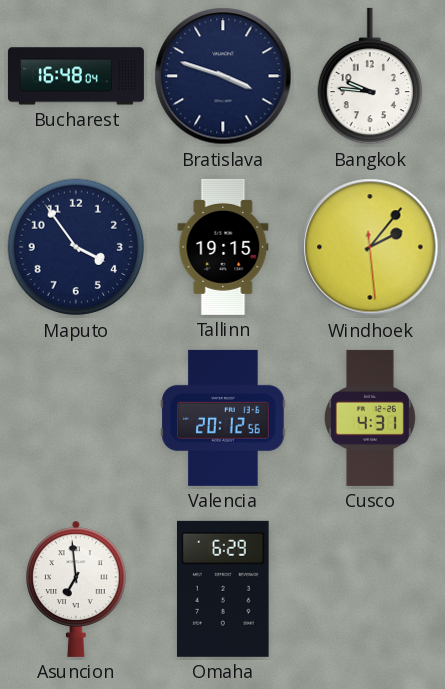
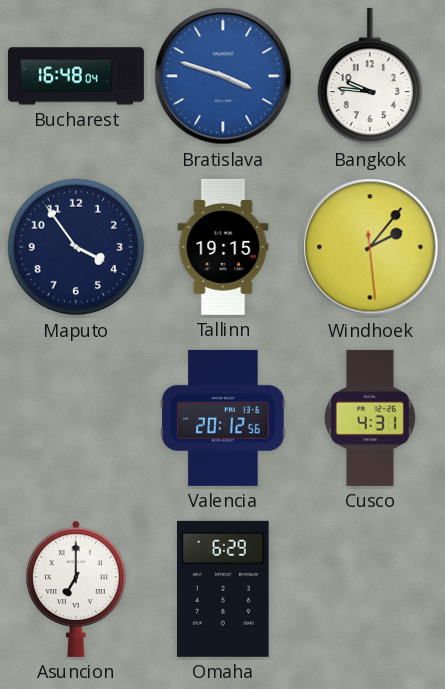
Bratislava dial: navy -> blue (223, 76)
Asuncion: 6:59 -> 7:00 (76, 589)
